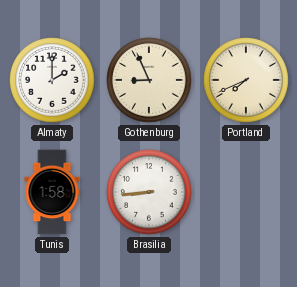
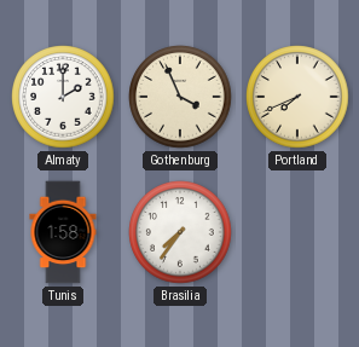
Gothenburg: 8:56 -> 3:56 (180, 97)
Brasilia: 8:44 -> 7:36 (180, 232)
